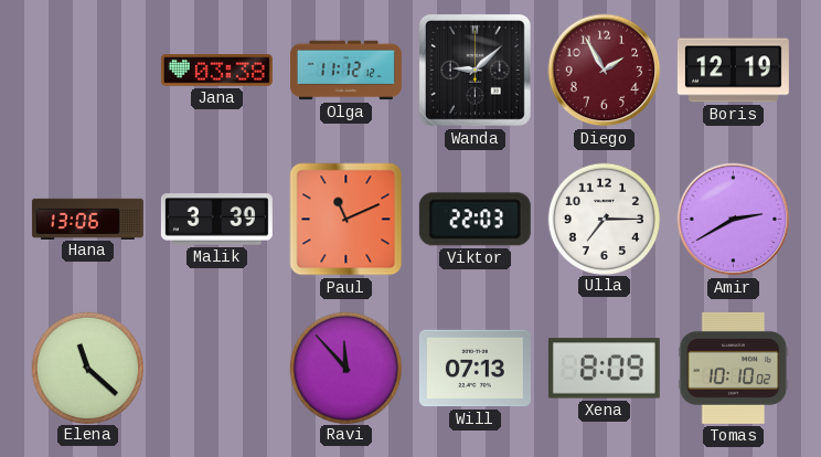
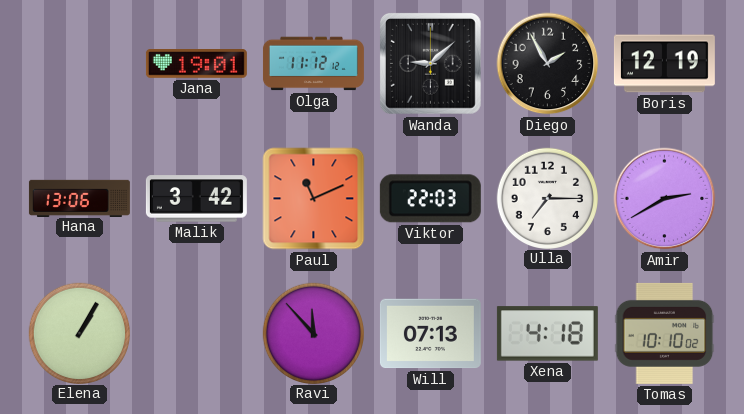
Jana: 03:38 -> 19:01 (196, 64)
Diego dial: burgundy -> black (548, 64)
Malik: 3:39 -> 3:42 (196, 199)
Elena: 11:22 -> 1:05 (79, 333)
Xena: 8:09 -> 4:18 (547, 334)
